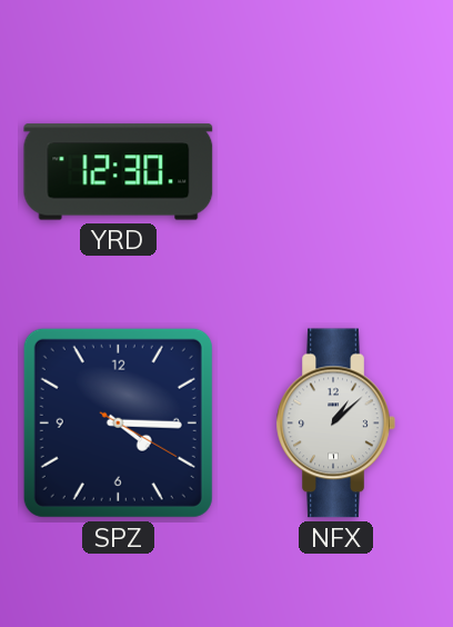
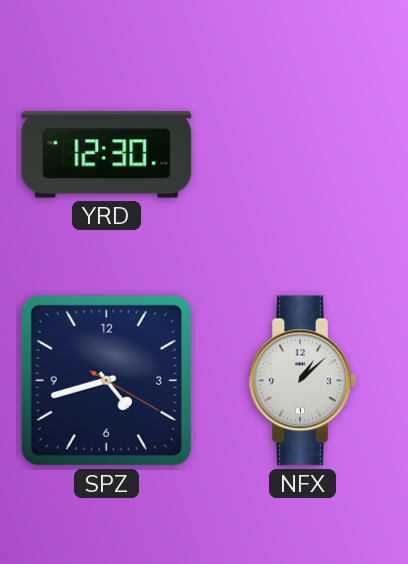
SPZ: 4:15 -> 4:42 (106, 380)
